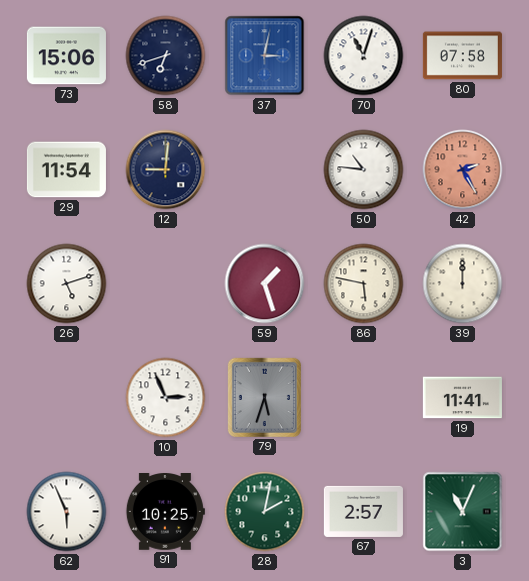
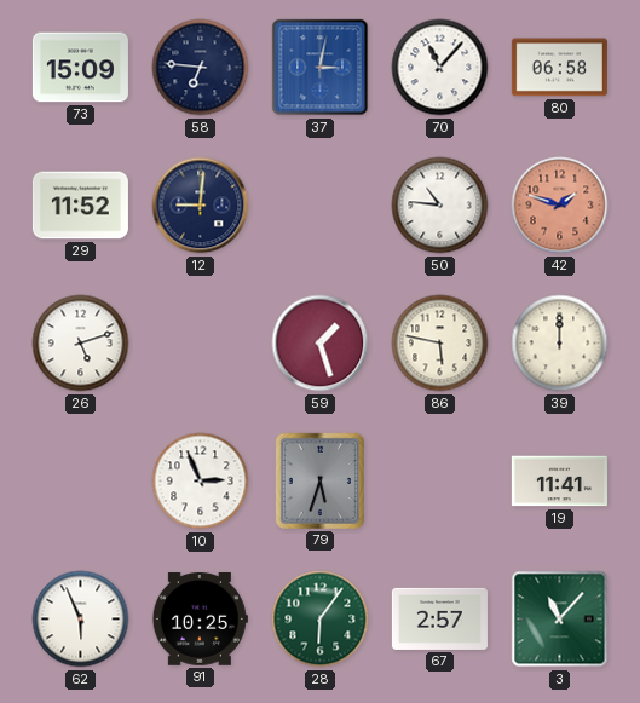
73: 15:06 -> 15:09 (80, 68)
58: 6:42 -> 6:46 (201, 68)
70: 11:03 -> 11:07 (440, 68)
80: 07:58 -> 06:58 (559, 68)
29: 11:54 -> 11:52 (80, 206)
42: 2:25 -> 1:48 (560, 206)
28: 2:02 -> 6:06 (321, 620)
3: 11:04 -> 11:07 (560, 620)
